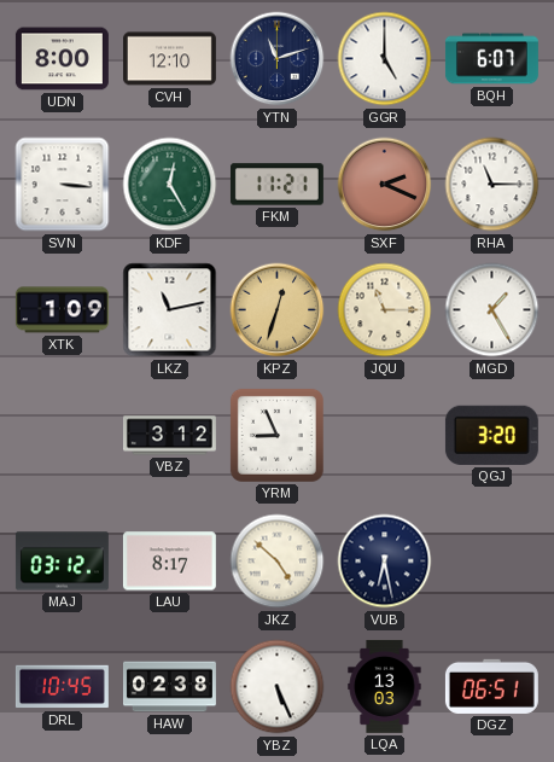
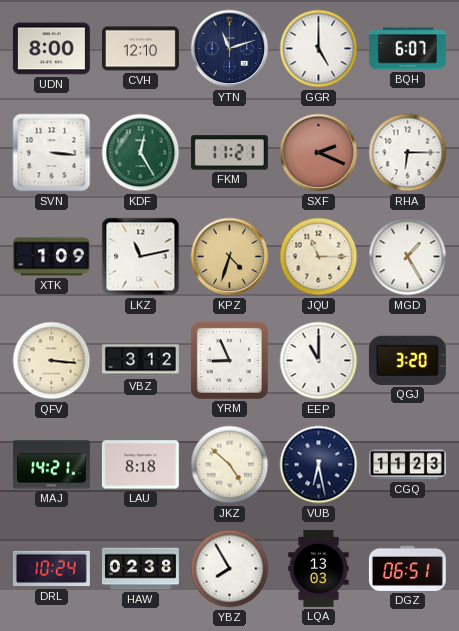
RHA: 11:15 -> 6:15 (408, 153)
KPZ: 12:33 -> 4:33 (230, 257)
QFV: none -> 3:16 (52, 361)
EEP: none -> 11:00 (319, 361)
MAJ: 03:12 -> 14:21 (51, 465)
LAU: 8:17 -> 8:18 (140, 465)
CGQ: none -> 11:23 (407, 465)
DRL: 10:45 -> 10:24 (51, 569)
YBZ: 5:26 -> 7:55 (230, 569)
